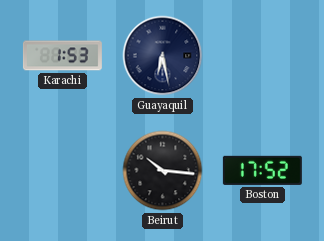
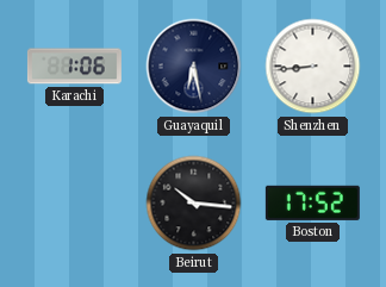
Karachi: 1:53 -> 1:06 (74, 67)
Shenzhen: none -> 8:44 (313, 67)
